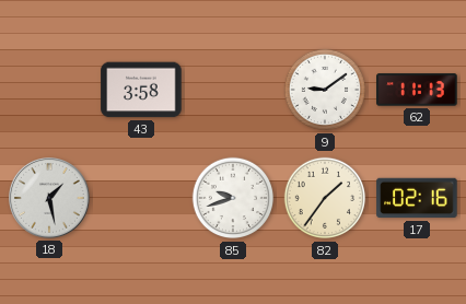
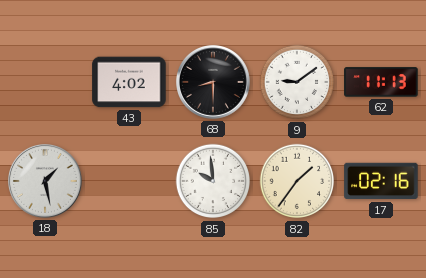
43: 3:58 -> 4:02 (129, 82)
68: none -> 8:30 (214, 83)
85: 9:42 -> 9:59 (213, 181)
